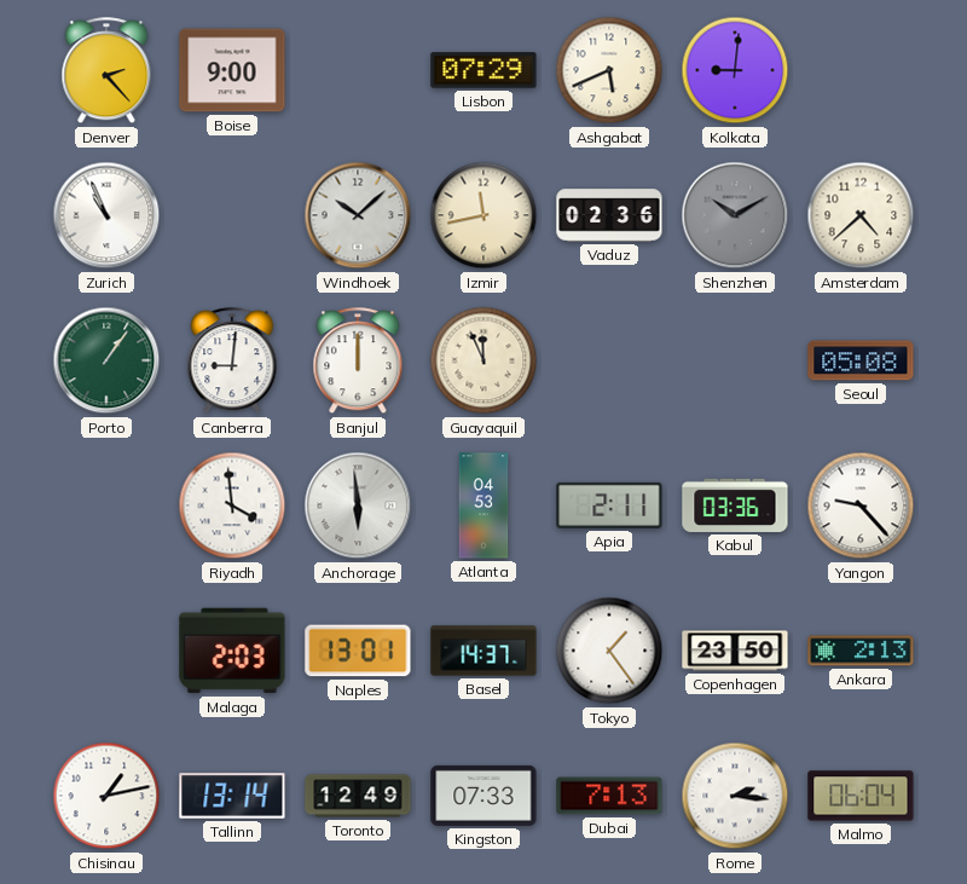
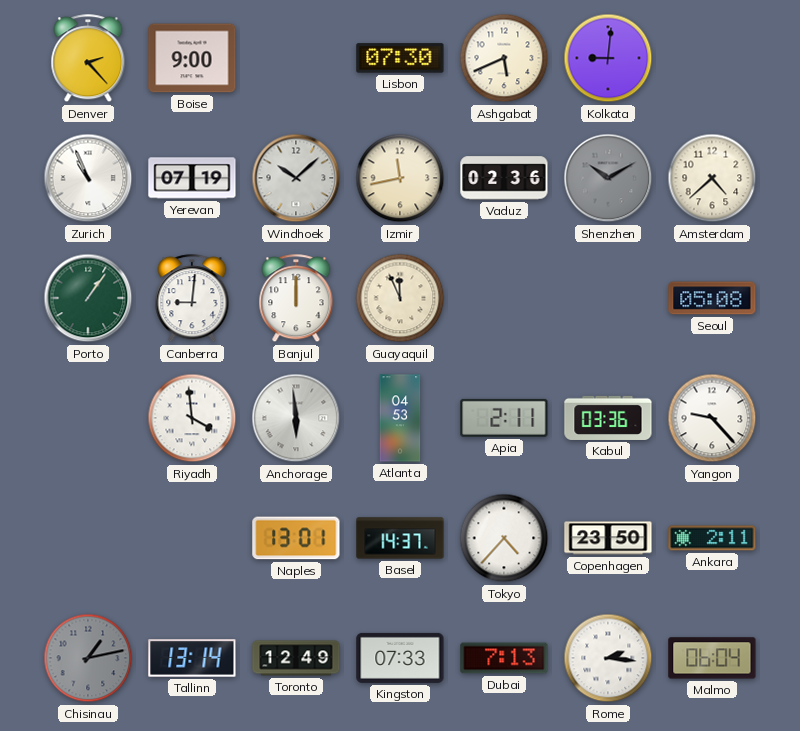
Lisbon: 07:29 -> 07:30 (400, 58)
Yerevan: none -> 07:19 (192, 178)
Malaga: 2:03 -> none (232, 651)
Tokyo: 1:24 -> 4:37 (504, 538)
Ankara: 2:13 -> 2:11 (712, 538)
Chisinau dial: white -> grey (88, 658)
